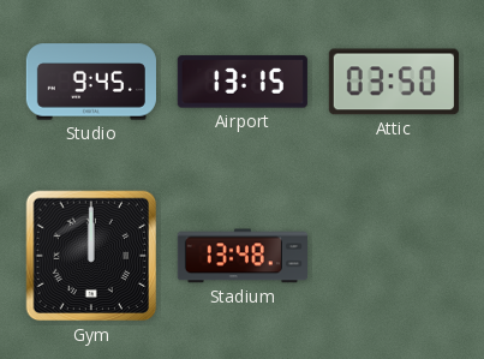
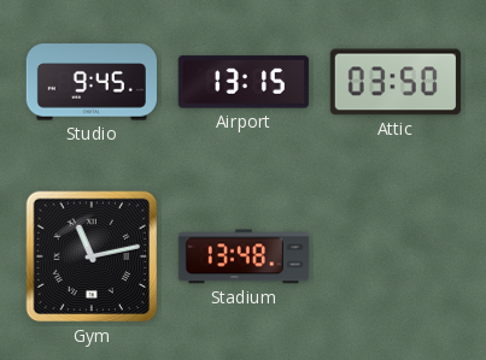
Gym: 12:00 -> 11:13 (92, 256)
